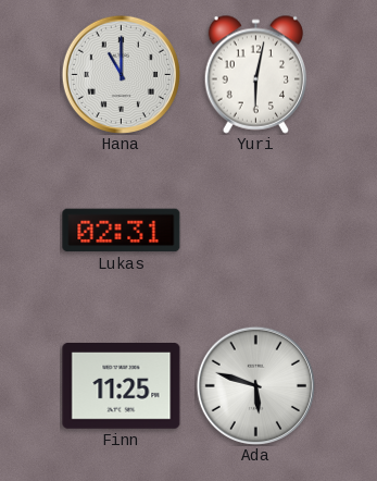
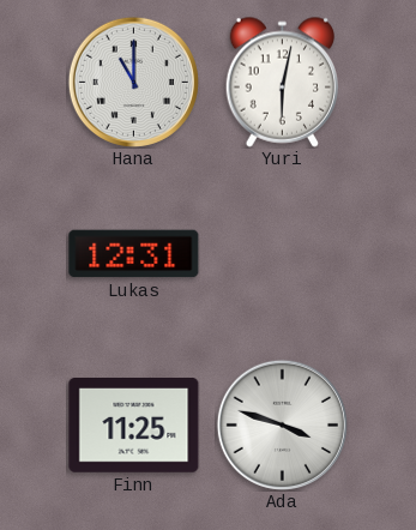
Lukas: 02:31 -> 12:31 (134, 254)
Ada: 5:48 -> 3:48 (282, 424)
